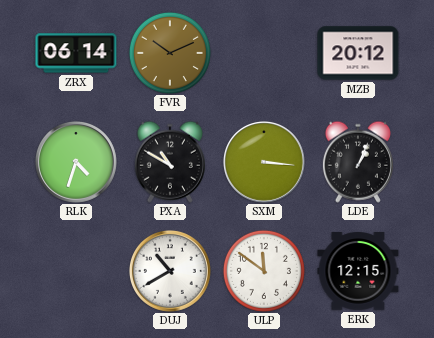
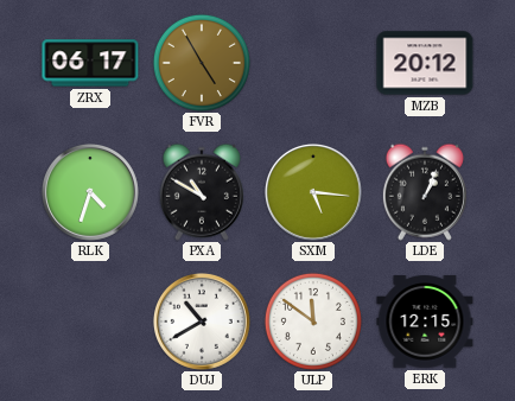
ZRX: 06:14 -> 06:17 (90, 63)
FVR: 10:11 -> 4:55 (202, 63)
SXM: 3:16 -> 5:16 (313, 192)
